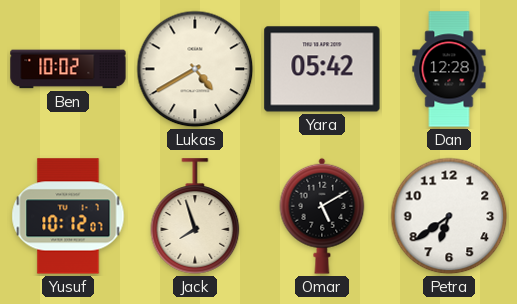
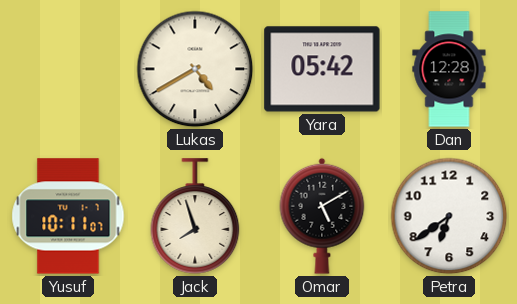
Ben: 10:02 -> none (68, 69)
Yusuf: 10:12 -> 10:11 (68, 216)
